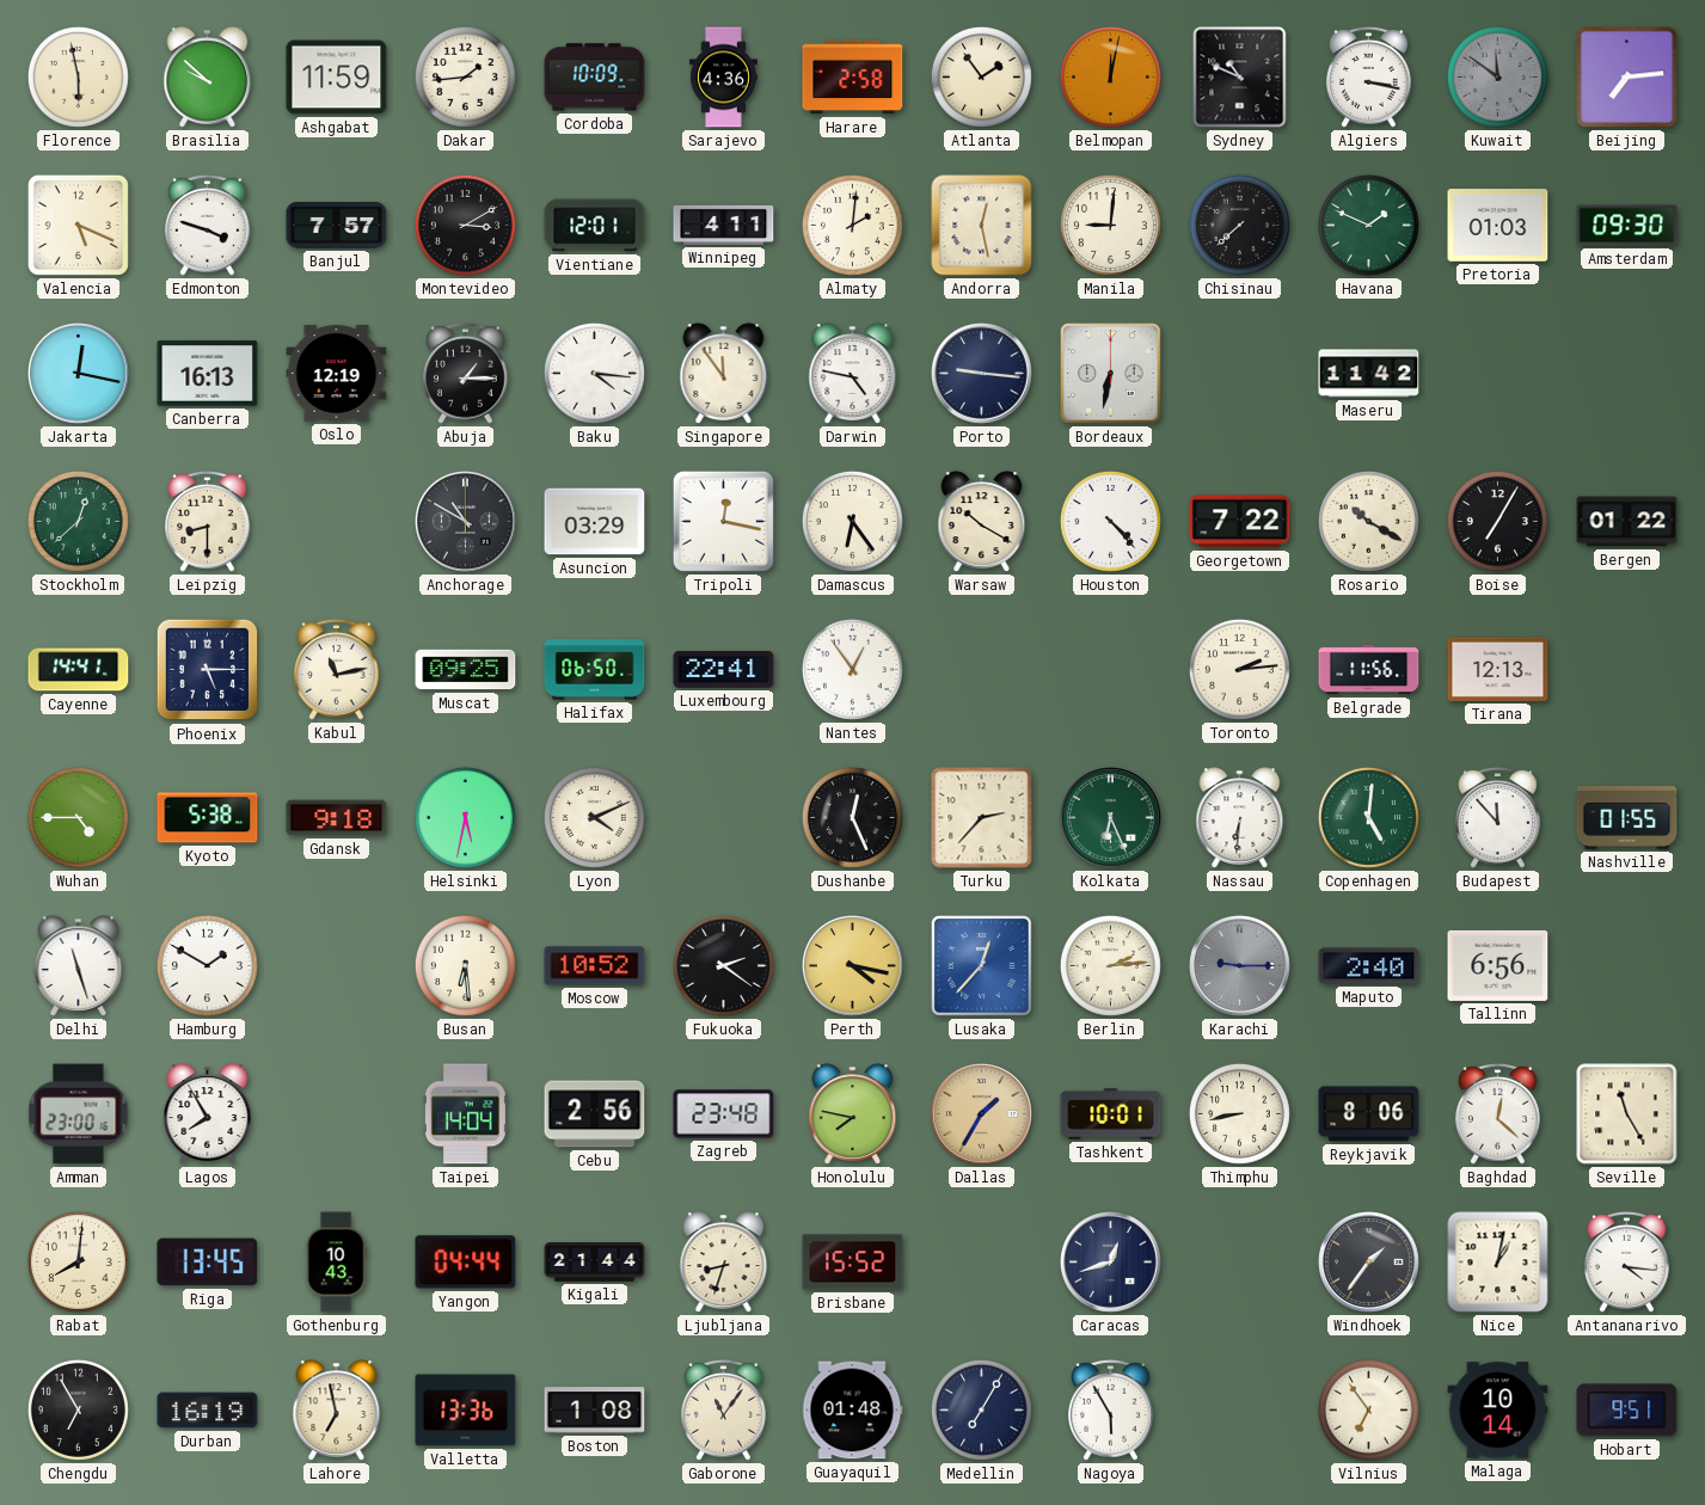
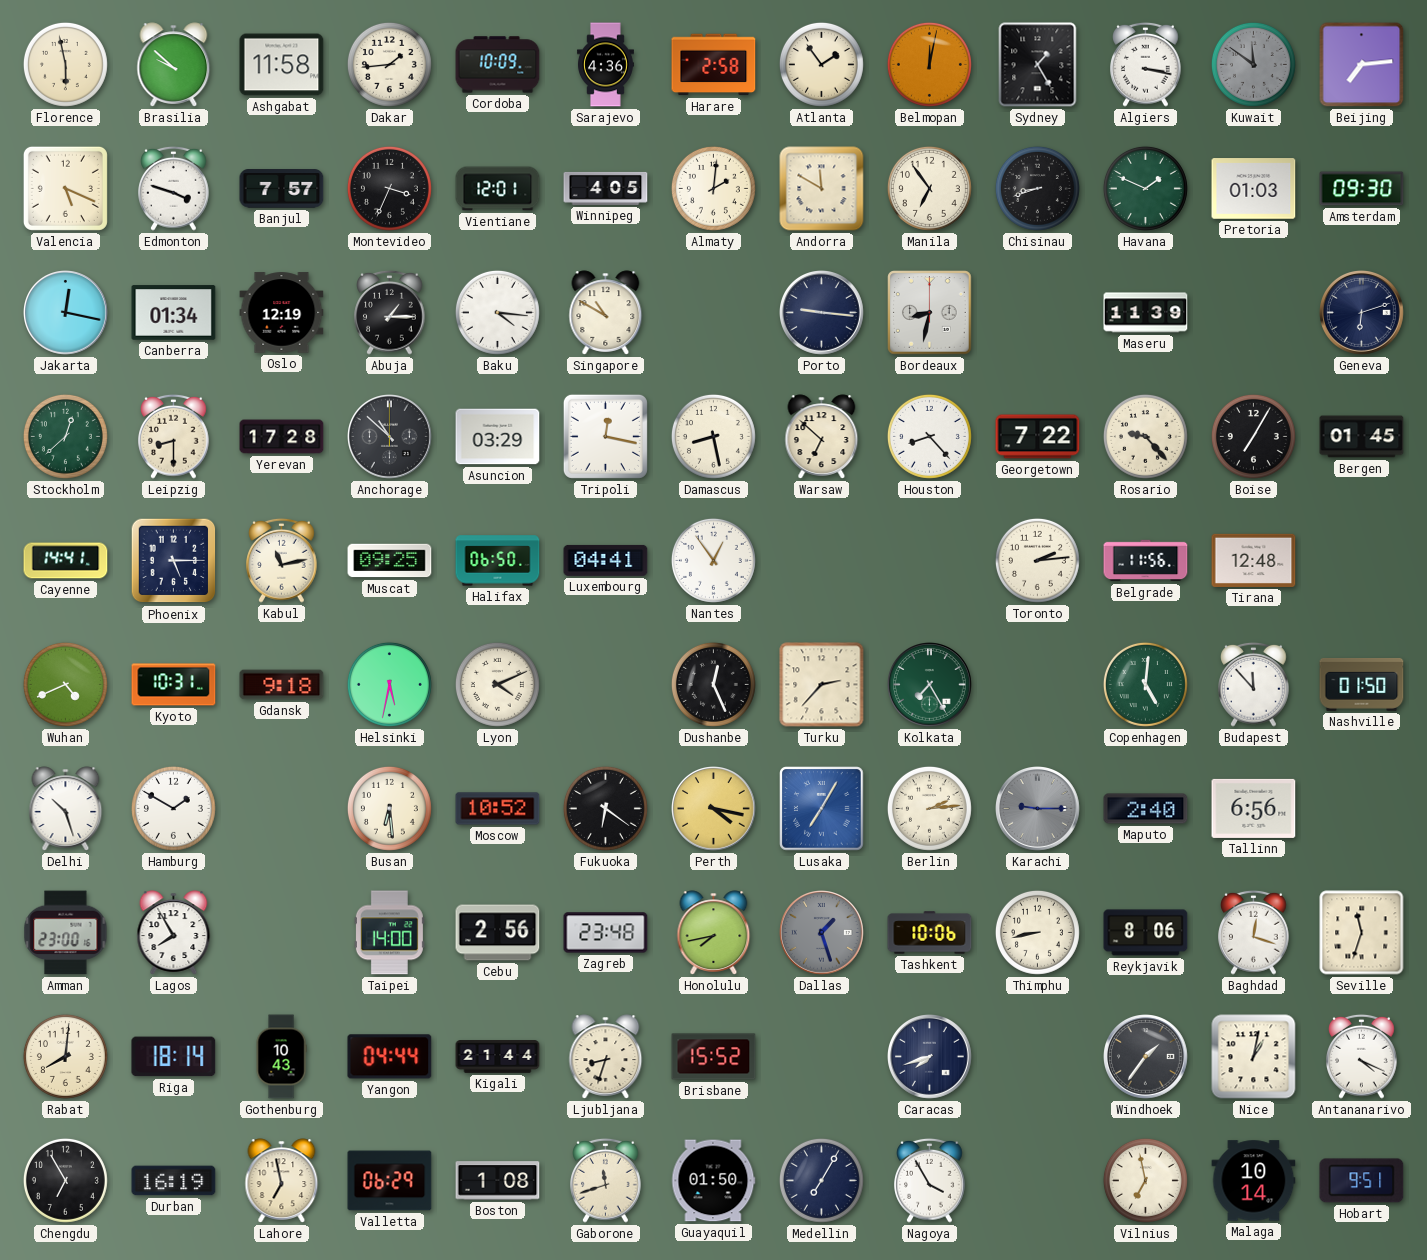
Ashgabat: 11:59 -> 11:58 (282, 65)
Sydney: 10:49 -> 1:25 (1038, 65)
Montevideo: 3:10 -> 3:34 (389, 188)
Winnipeg: 4:11 -> 4:05 (606, 188)
Andorra: 12:28 -> 11:50 (822, 189)
Manila: 9:01 -> 6:54 (929, 188)
Chisinau: 7:38 -> 8:42 (1037, 188)
Canberra: 16:13 -> 01:34 (174, 313)
Singapore: 11:54 -> 10:50 (606, 313)
Darwin: 4:47 -> none (853, 374)
Bordeaux: 6:32 -> 8:32 (930, 313)
Maseru: 11:42 -> 11:39 (1146, 313)
Geneva: none -> 6:12 (1362, 313)
Yerevan: none -> 17:28 (282, 437)
Anchorage: 10:50 -> 10:52 (390, 437)
Damascus: 6:24 -> 8:28 (713, 436)
Warsaw: 10:20 -> 6:52 (822, 437)
Houston: 4:23 -> 8:23 (929, 436)
Rosario: 10:20 -> 9:23 (1145, 436)
Bergen: 01:22 -> 01:45 (1362, 437)
Luxembourg: 22:41 -> 04:41 (606, 560)
Tirana: 12:13 -> 12:48 (1254, 560)
Wuhan: 4:45 -> 4:41 (65, 684)
Kyoto: 5:38 -> 10:31 (174, 685)
Kolkata: 6:26 -> 7:25 (930, 685)
Nassau: 6:31 -> none (1240, 818)
Nashville: 01:55 -> 01:50 (1362, 684)
Delhi: 11:27 -> 10:27 (66, 809)
Fukuoka: 2:21 -> 6:21 (605, 808)
Lusaka: 12:37 -> 7:05 (822, 809)
Taipei: 14:04 -> 14:00 (389, 933)
Honolulu: 7:47 -> 7:43 (714, 933)
Dallas: 1:35 -> 1:27 (822, 933)
Dallas dial: champagne -> grey (822, 933)
Tashkent: 10:01 -> 10:06 (930, 933)
Baghdad: 12:22 -> 12:18 (1254, 932)
Seville: 11:25 -> 11:33 (1362, 933)
Riga: 13:45 -> 18:14 (174, 1057)
Caracas: 12:42 -> 7:42 (930, 1057)
Antananarivo: 4:16 -> 4:19 (1362, 1056)
Valletta: 13:36 -> 06:29 (390, 1181)
Gaborone: 11:06 -> 11:42 (606, 1180)
Guayaquil: 01:48 -> 01:50 (713, 1181)
Nagoya: 5:55 -> 3:55 (930, 1180)
Vilnius: 6:54 -> 6:58 (1145, 1180)
